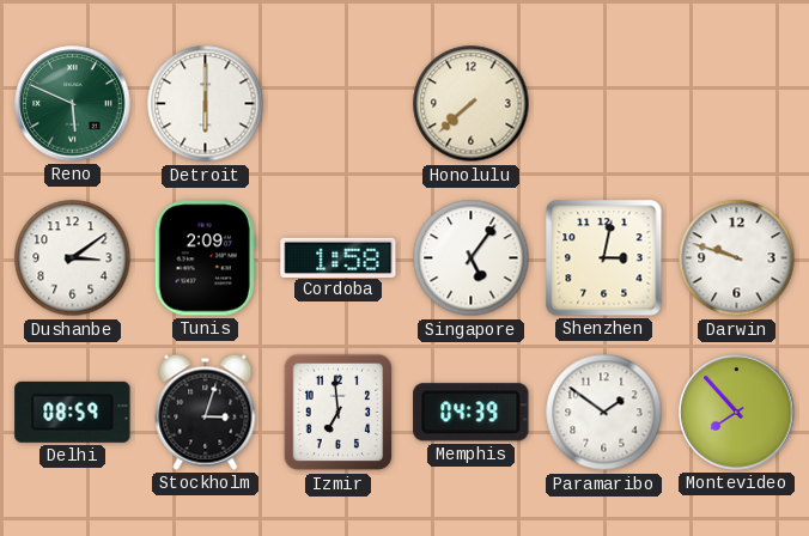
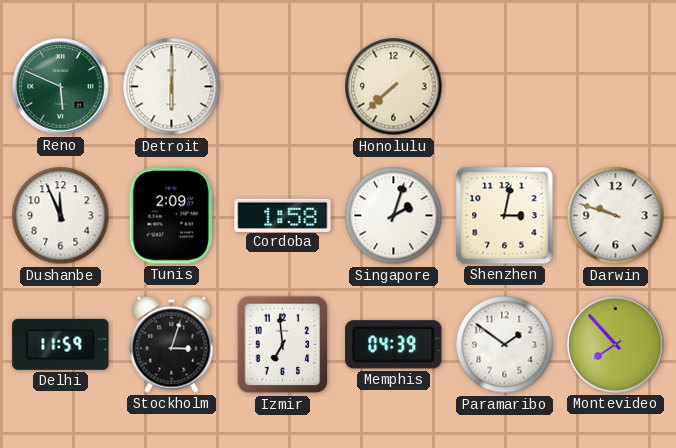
Dushanbe: 3:09 -> 11:56 (61, 216)
Singapore: 5:06 -> 2:03 (394, 216)
Delhi: 08:59 -> 11:59 (61, 344)
